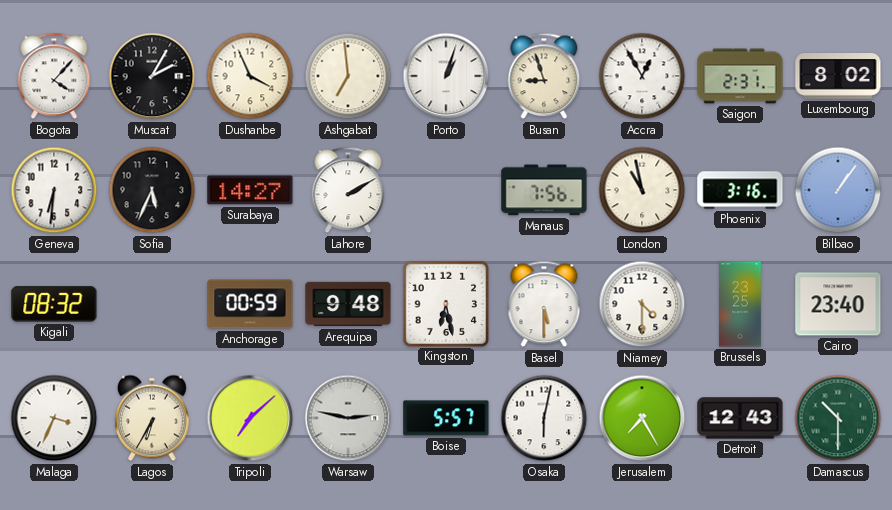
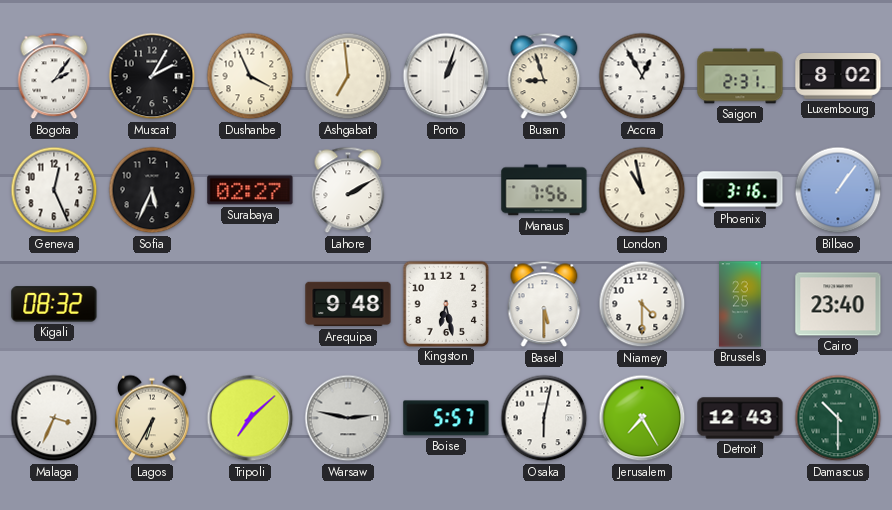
Bogota: 4:07 -> 2:06 (54, 76)
Geneva: 6:31 -> 12:26 (54, 190)
Surabaya: 14:27 -> 02:27 (250, 190)
Anchorage: 00:59 -> none (250, 304)
